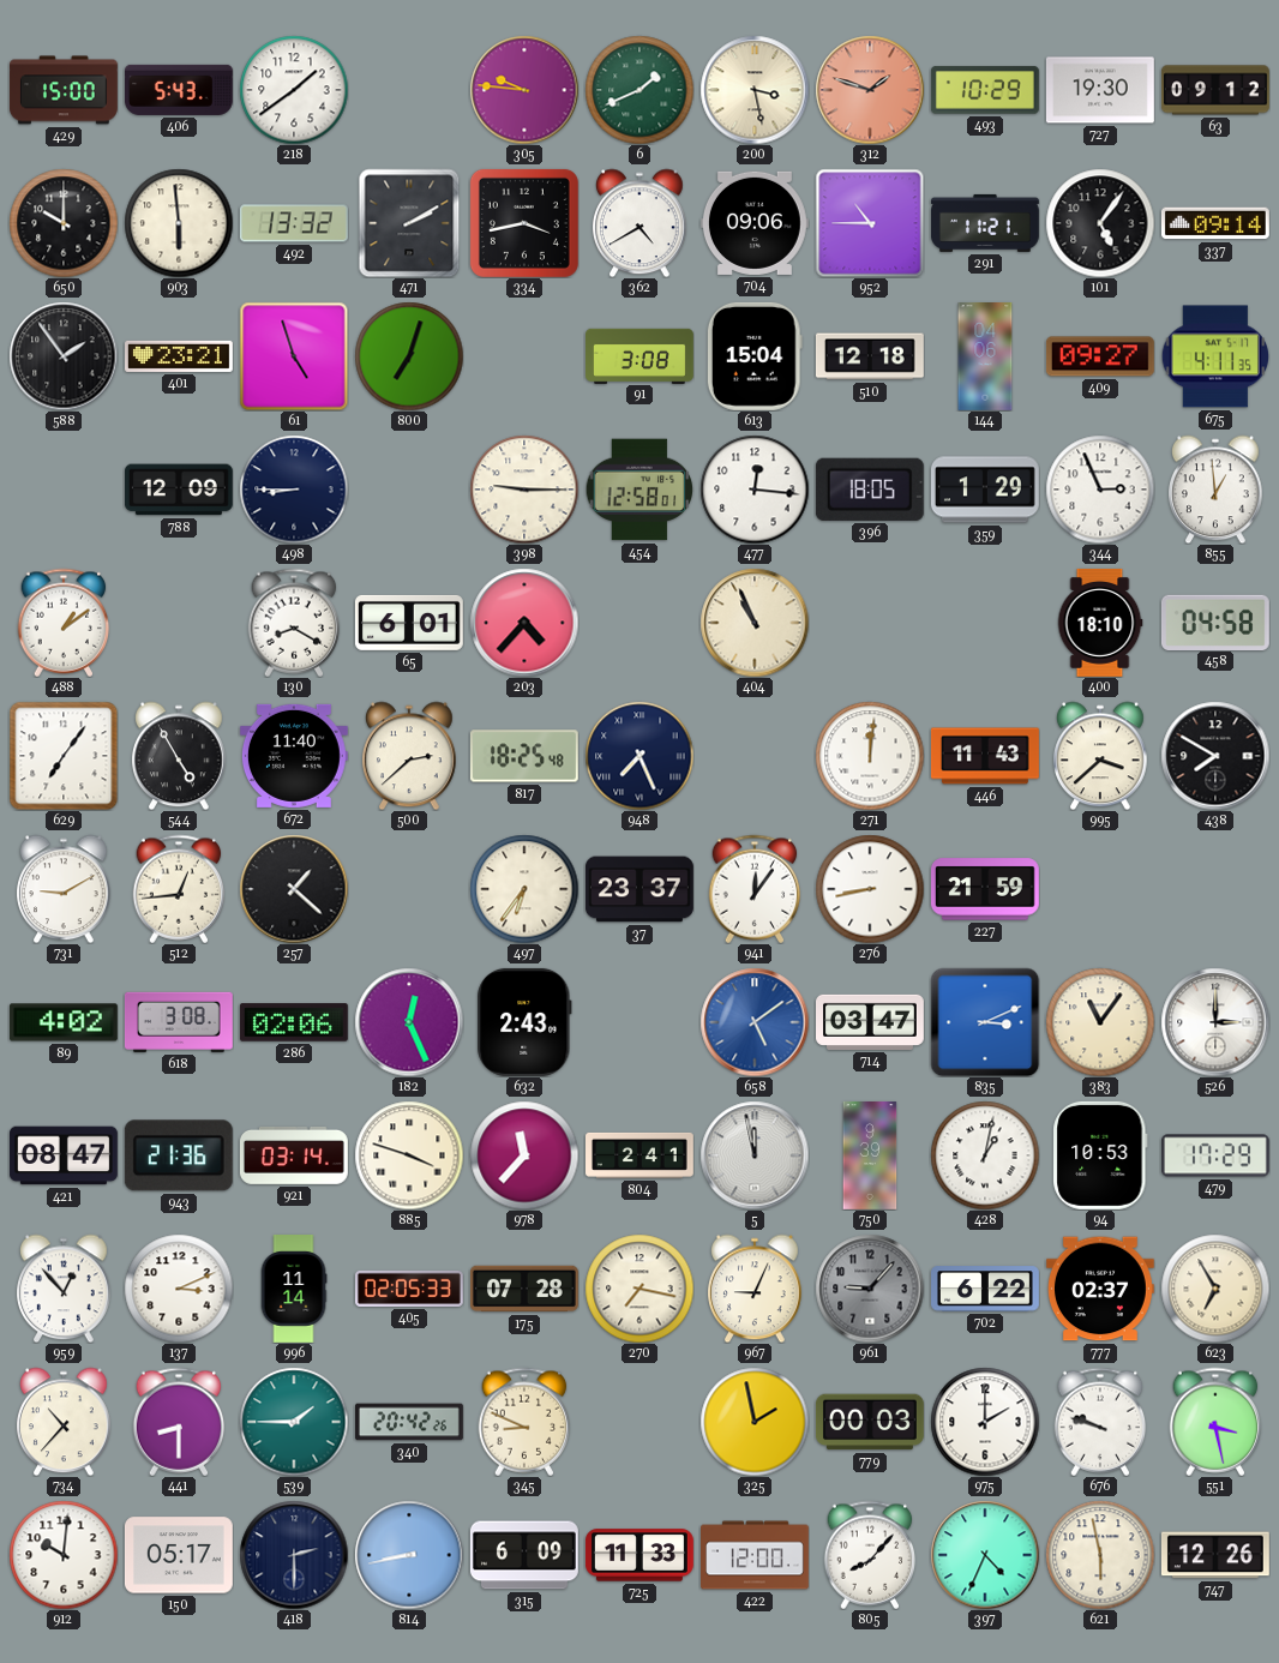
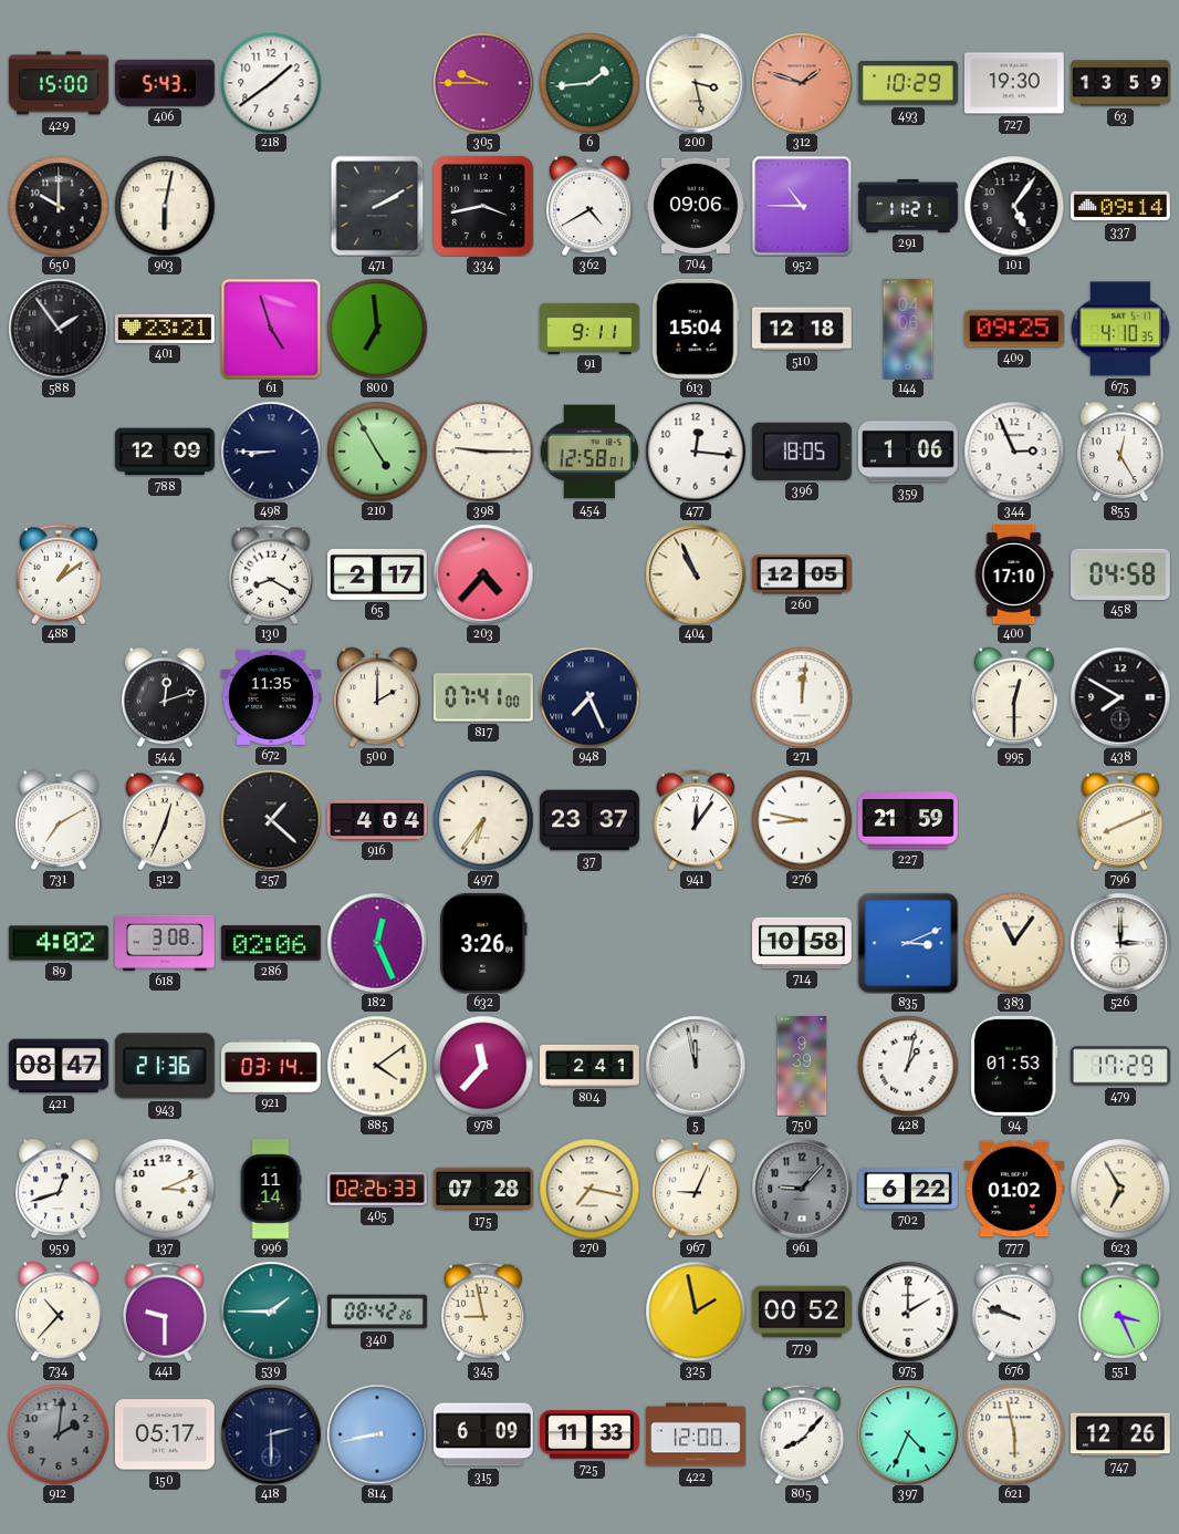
305: 9:46 -> 9:45 (483, 83)
6: 1:41 -> 1:44 (589, 83)
63: 09:12 -> 13:59 (1120, 83)
903: 5:59 -> 6:02 (165, 206)
492: 13:32 -> none (294, 223)
800: 7:03 -> 6:59 (377, 329)
91: 3:08 -> 9:11 (591, 328)
409: 09:27 -> 09:25 (1014, 329)
675: 4:11 -> 4:10 (1119, 329)
210: none -> 4:55 (377, 452)
359: 1:29 -> 1:06 (908, 452)
855: 12:59 -> 12:25 (1121, 452)
65: 6:01 -> 2:17 (377, 574)
260: none -> 12:05 (802, 574)
400: 18:10 -> 17:10 (1014, 574)
629: 7:06 -> none (64, 756)
544: 4:55 -> 12:12 (166, 697)
672: 11:40 -> 11:35 (271, 697)
500: 2:38 -> 2:00 (378, 697)
817: 18:25 -> 07:41 (483, 697)
446: 11:43 -> none (985, 756)
995: 3:38 -> 12:30 (1015, 697)
731: 9:10 -> 7:10 (60, 820)
512: 12:44 -> 12:34 (165, 820)
916: none -> 4:04 (377, 820)
276: 8:43 -> 8:47 (802, 820)
796: none -> 8:11 (1120, 820)
632: 2:43 -> 3:26 (483, 943)
658: 5:09 -> none (755, 1022)
714: 03:47 -> 10:58 (803, 943)
885: 3:48 -> 4:09 (377, 1066)
94: 10:53 -> 01:53 (1014, 1066)
959: 12:53 -> 12:42 (60, 1189)
405: 02:05 -> 02:26 (378, 1189)
777: 02:37 -> 01:02 (1014, 1189)
441: 8:30 -> 9:30 (165, 1312)
340: 20:42 -> 08:42 (378, 1312)
345: 8:49 -> 8:58 (483, 1312)
779: 00:03 -> 00:52 (802, 1312)
551: 3:28 -> 3:26 (1120, 1312)
912: 10:01 -> 2:01 (59, 1434)
912 dial: white -> grey (59, 1434)
